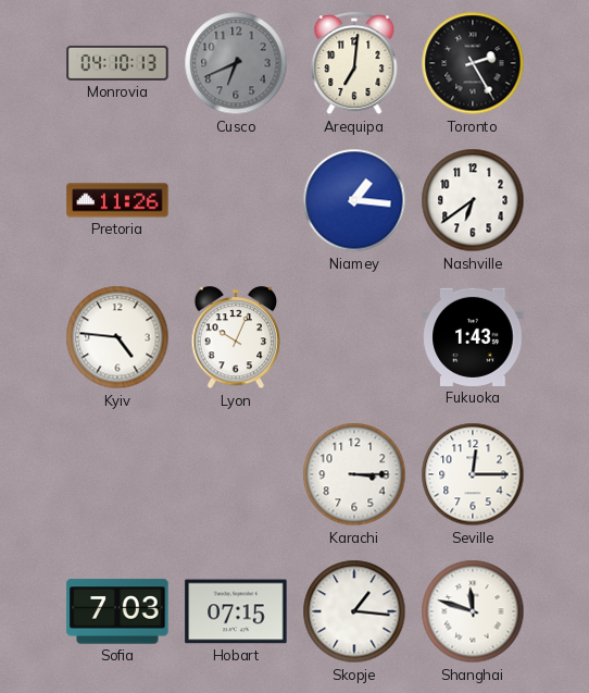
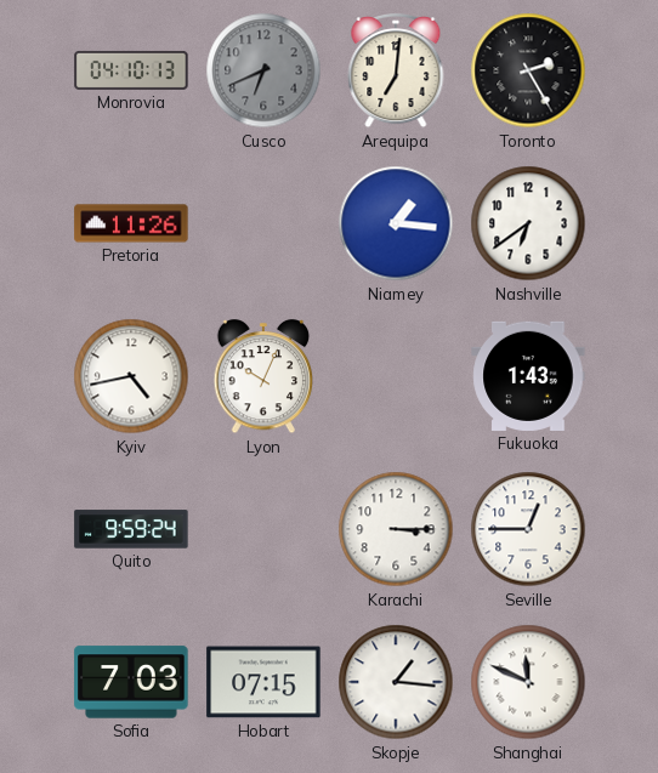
Kyiv: 4:46 -> 4:43 (131, 376)
Quito: none -> 9:59 (131, 529)
Seville: 12:15 -> 12:45 (528, 529)
Shanghai: 11:48 -> 11:49 (528, 682)
